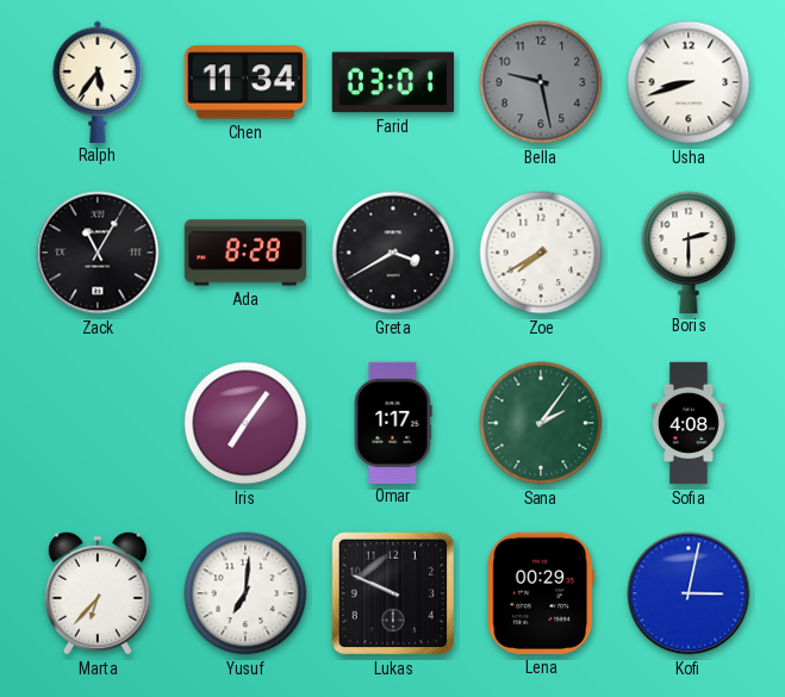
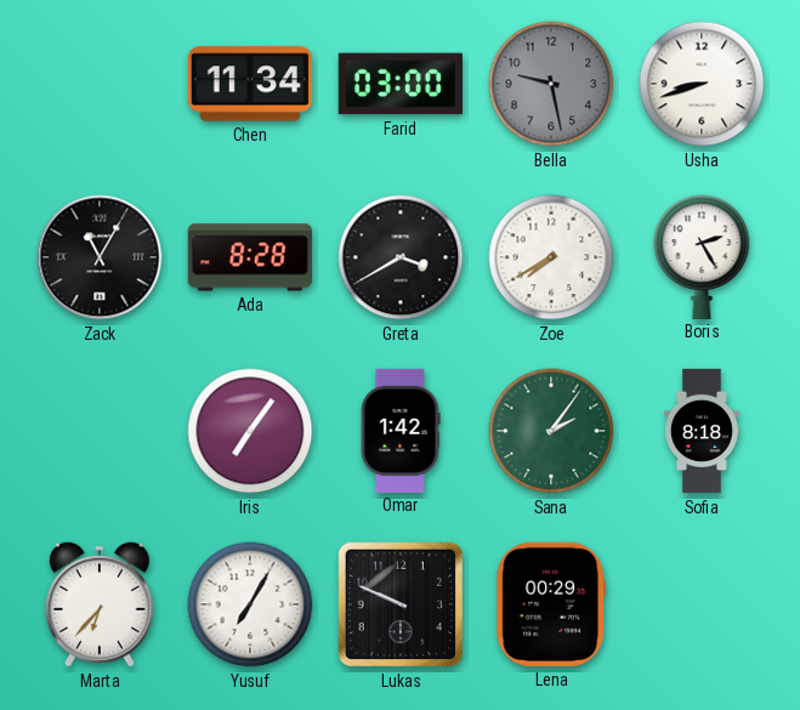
Ralph: 5:36 -> none (98, 81)
Farid: 03:01 -> 03:00 (401, 84)
Boris: 2:30 -> 2:25 (702, 256)
Omar: 1:17 -> 1:42 (401, 430)
Sofia: 4:08 -> 8:18 (703, 431)
Yusuf: 7:01 -> 7:05 (250, 604)
Kofi: 3:02 -> none (689, 593)
